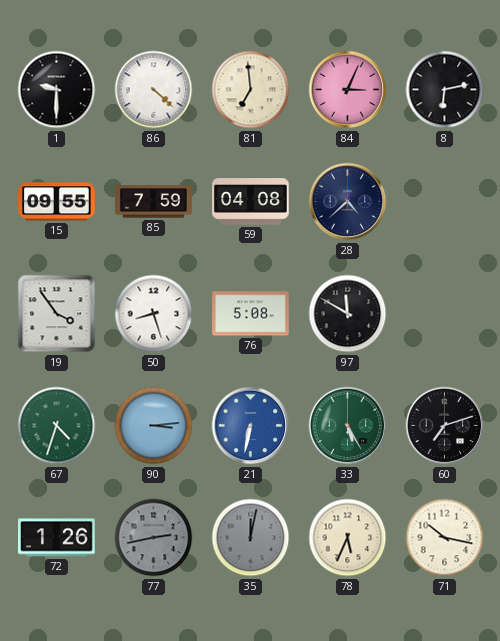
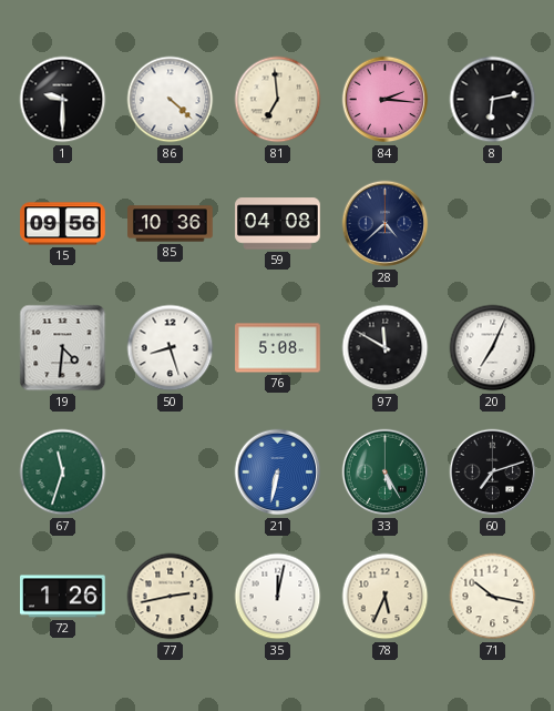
84: 3:04 -> 2:16 (386, 100)
15: 09:55 -> 09:56 (63, 224)
85: 7:59 -> 10:36 (171, 224)
19: 3:54 -> 4:31 (63, 348)
20: none -> 7:04 (493, 348)
67: 4:33 -> 11:33 (63, 473)
90: 3:14 -> none (154, 426)
77 dial: grey -> cream (171, 597)
35 dial: grey -> white (278, 597)
